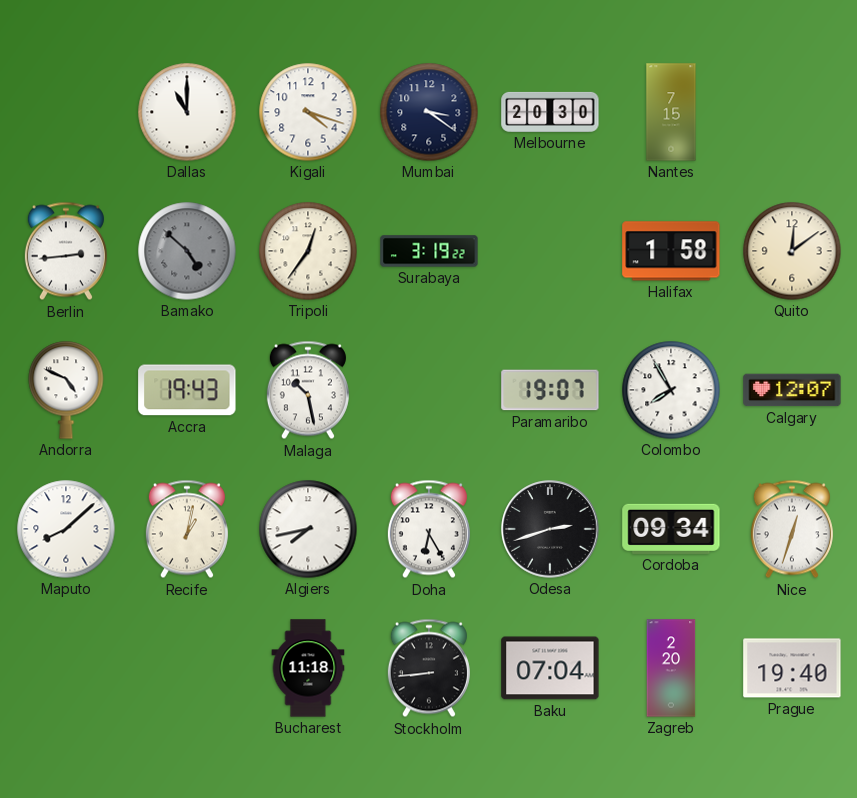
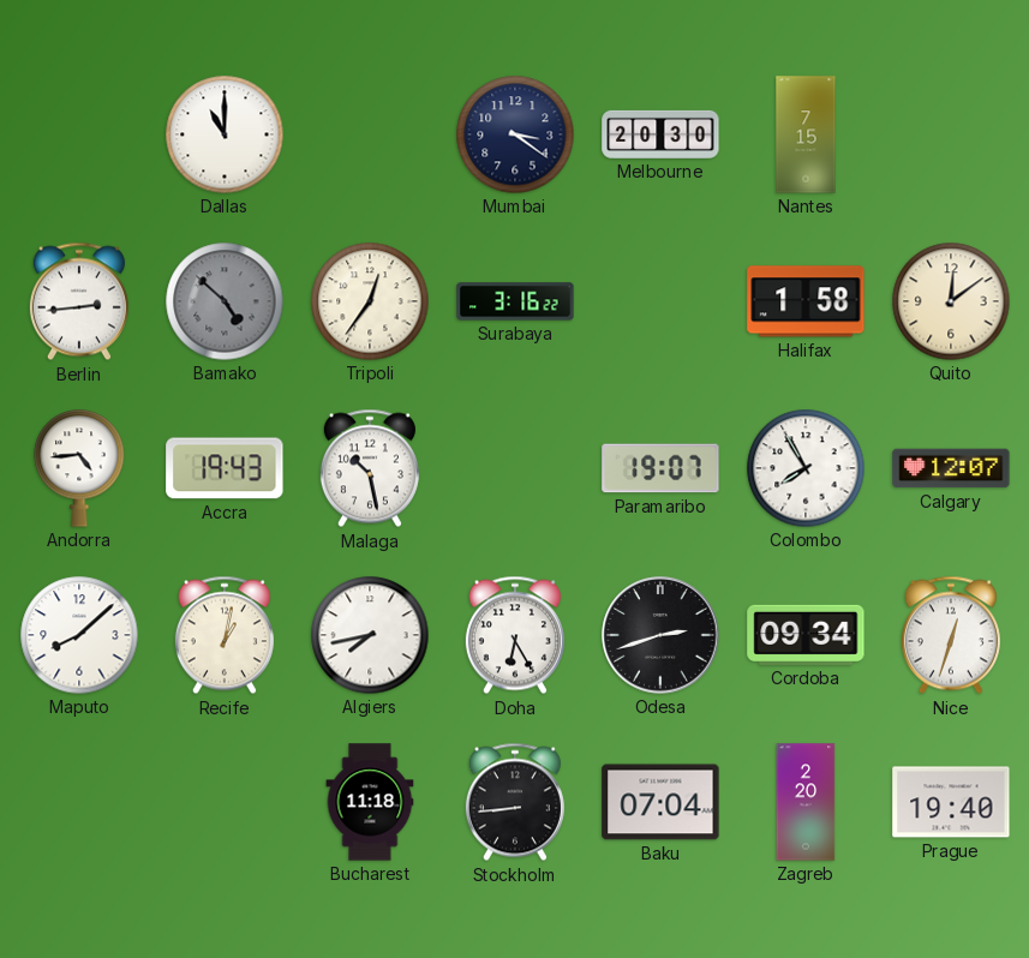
Kigali: 4:18 -> none (308, 112)
Surabaya: 3:19 -> 3:16 (515, 301)
Andorra: 4:49 -> 4:44 (79, 468)
